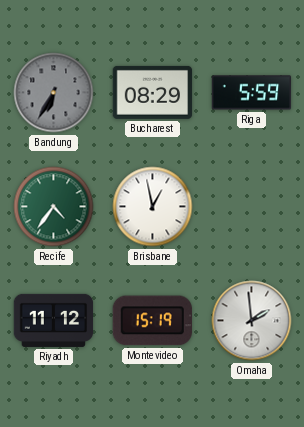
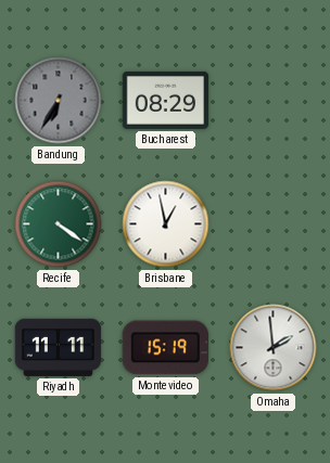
Riga: 5:59 -> none (252, 93)
Recife: 4:36 -> 4:21 (59, 224)
Riyadh: 11:12 -> 11:11 (59, 347)
